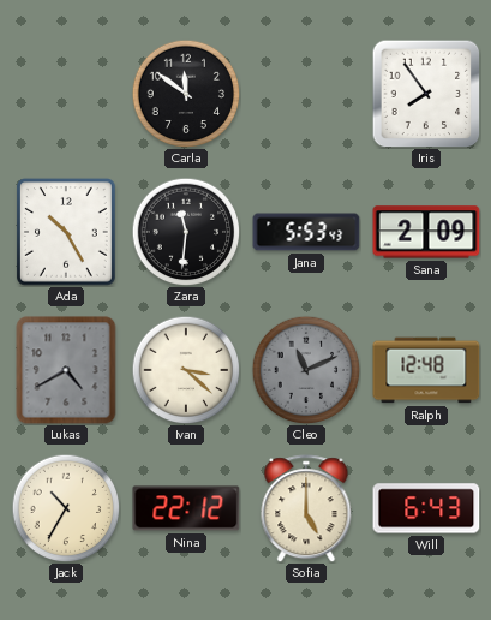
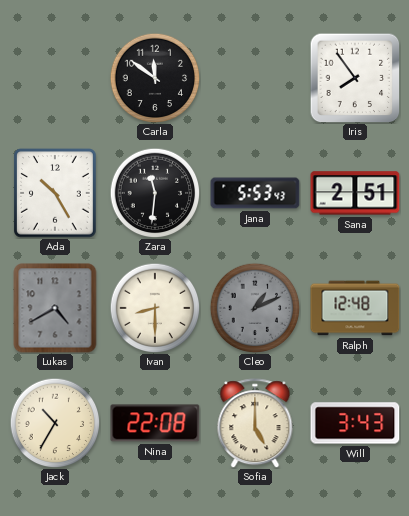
Sana: 2:09 -> 2:51 (355, 193)
Ivan: 3:22 -> 8:30 (155, 308)
Cleo: 11:11 -> 1:11 (255, 308)
Nina: 22:12 -> 22:08 (155, 423)
Will: 6:43 -> 3:43 (355, 423)
